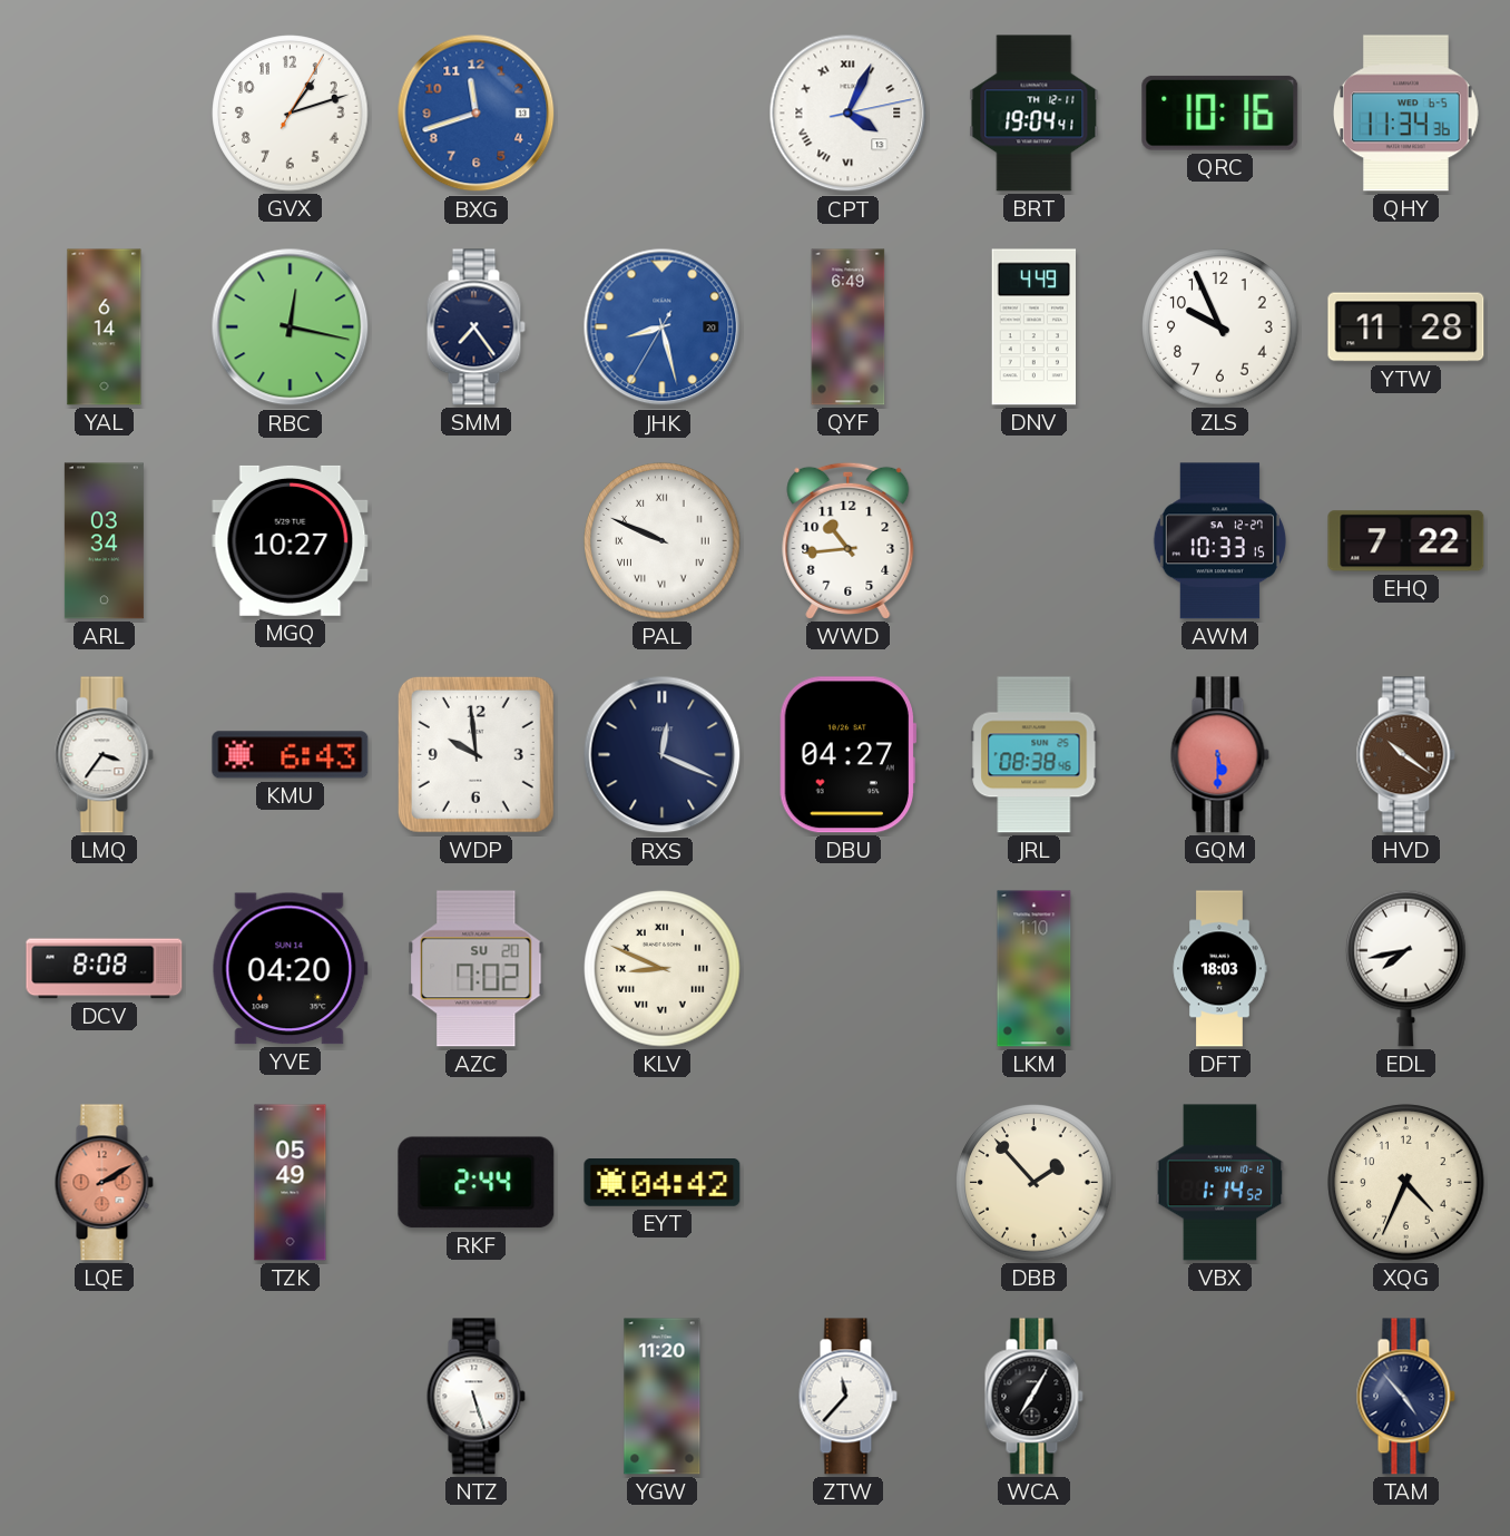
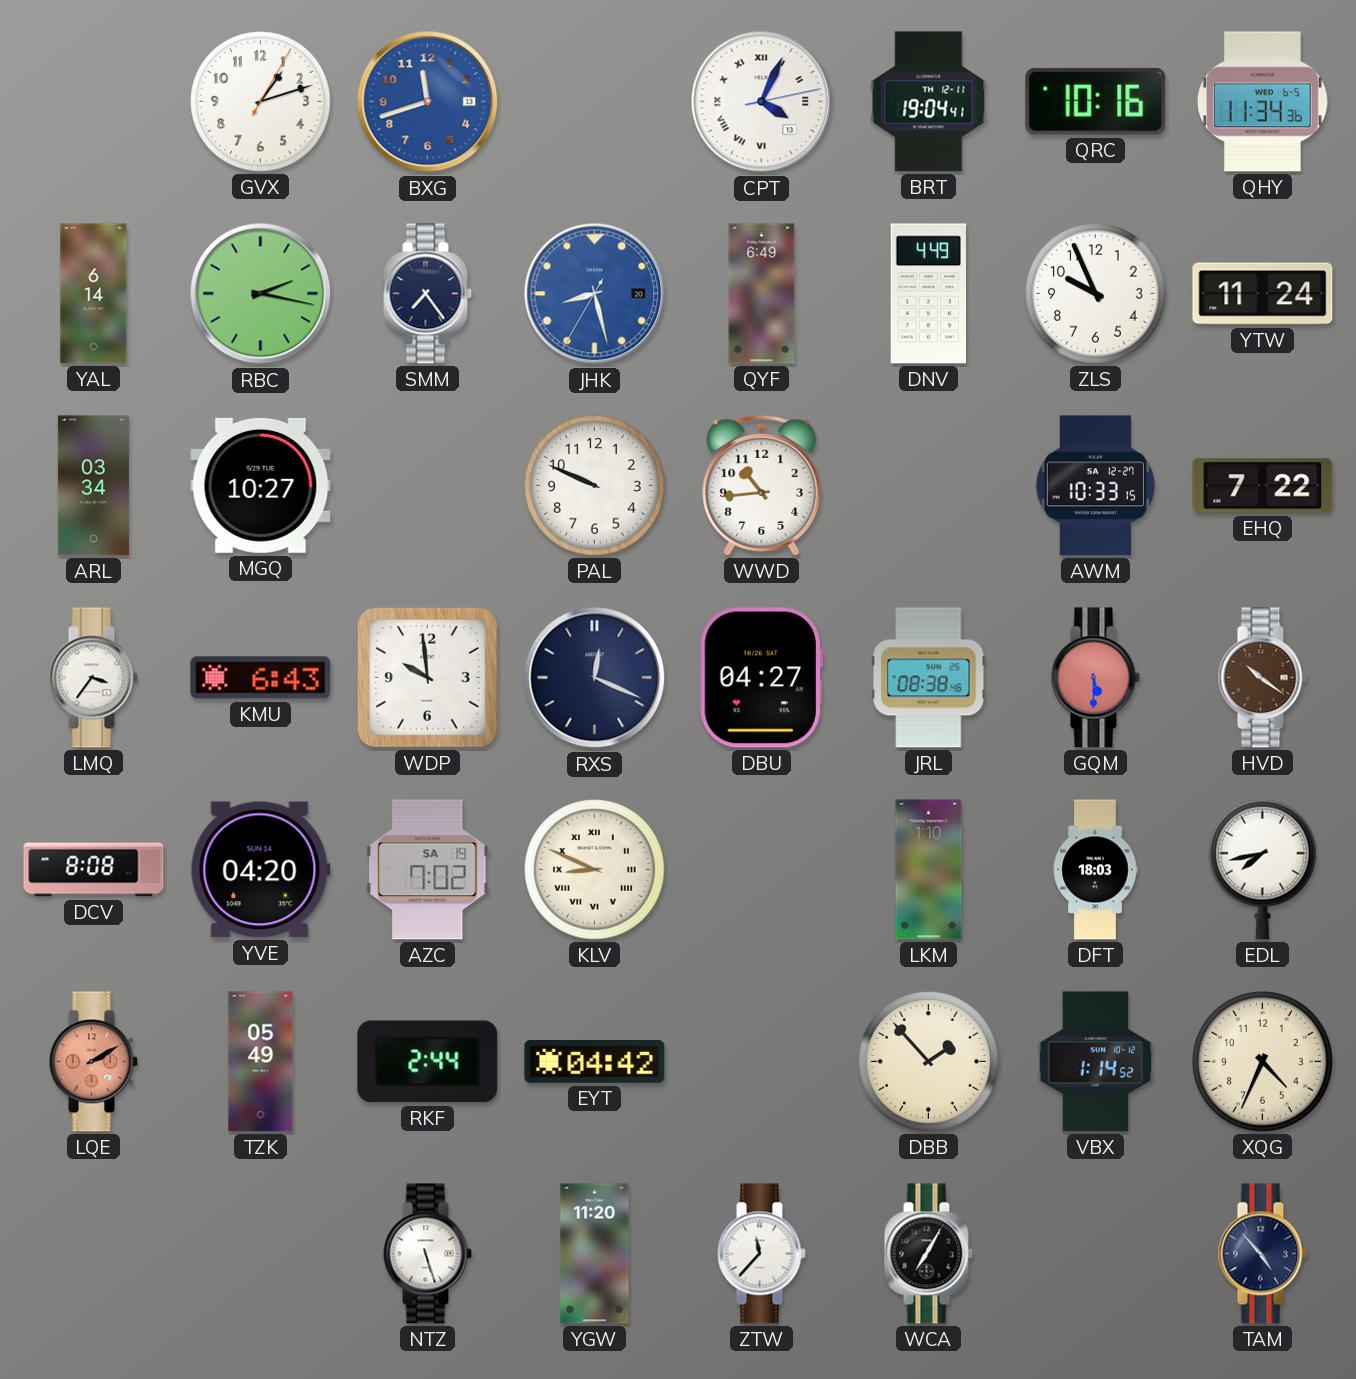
RBC: 12:17 -> 2:17 (261, 294)
YTW: 11:28 -> 11:24 (1263, 294)
PAL numerals: Roman -> Arabic (595, 486)
AZC date: SU 20 -> SA 19 (428, 870)
